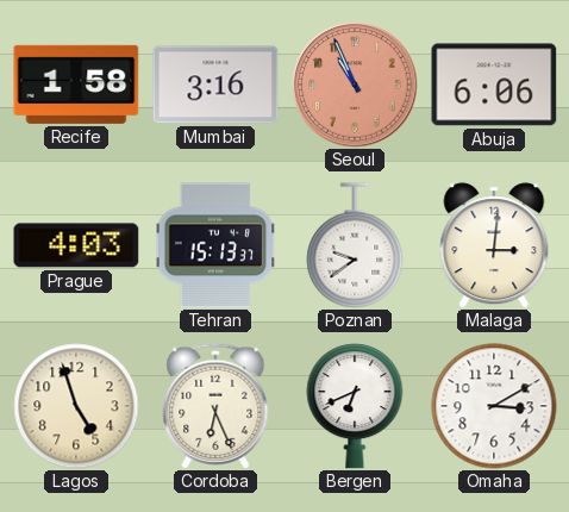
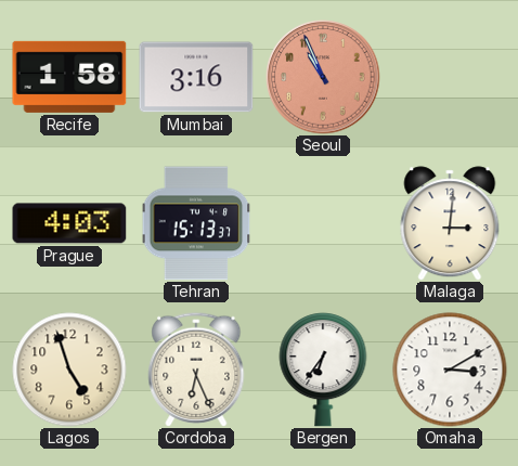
Abuja: 6:06 -> none (494, 85)
Poznan: 9:39 -> none (355, 245)
Bergen: 6:41 -> 6:36 (323, 370)
